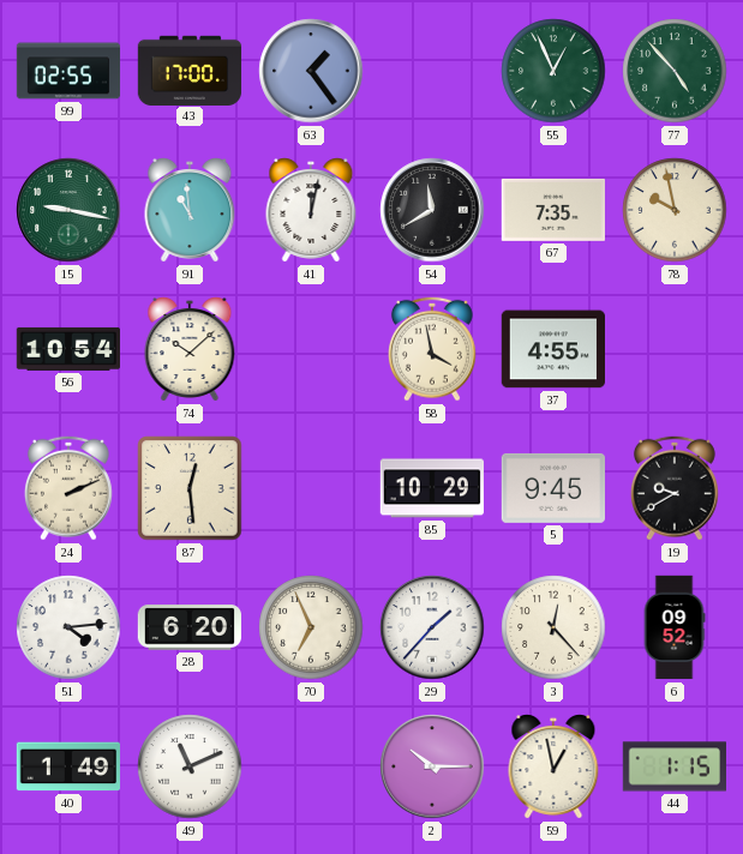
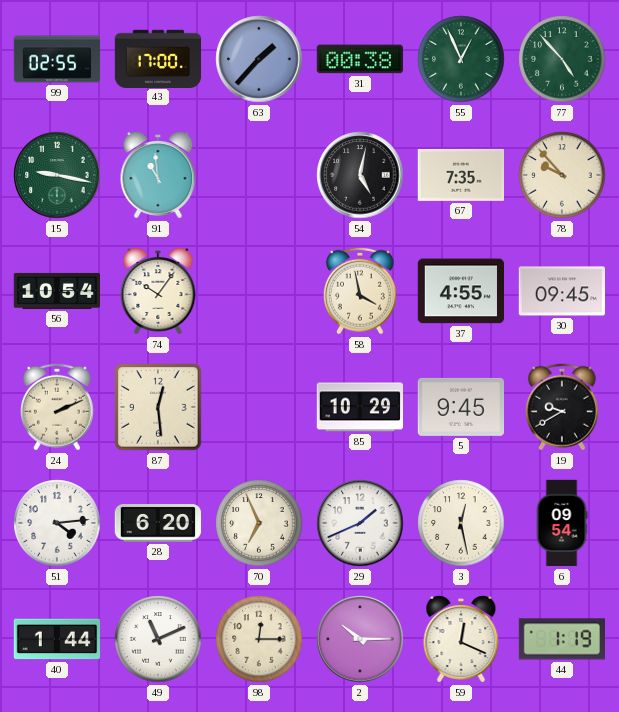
63: 1:24 -> 1:37 (259, 59)
31: none -> 00:38 (359, 59)
41: 12:02 -> none (311, 211)
54: 11:40 -> 5:02 (360, 175)
78: 9:58 -> 9:53 (562, 175)
74: 10:08 -> 10:06 (158, 292)
30: none -> 09:45 (561, 291)
29: 1:37 -> 1:41 (360, 523)
3: 12:23 -> 12:28 (461, 523)
6: 09:52 -> 09:54 (562, 523)
40: 1:49 -> 1:44 (56, 639)
98: none -> 12:15 (259, 639)
59: 12:58 -> 12:19 (461, 640)
44: 1:15 -> 1:19 (561, 639)
